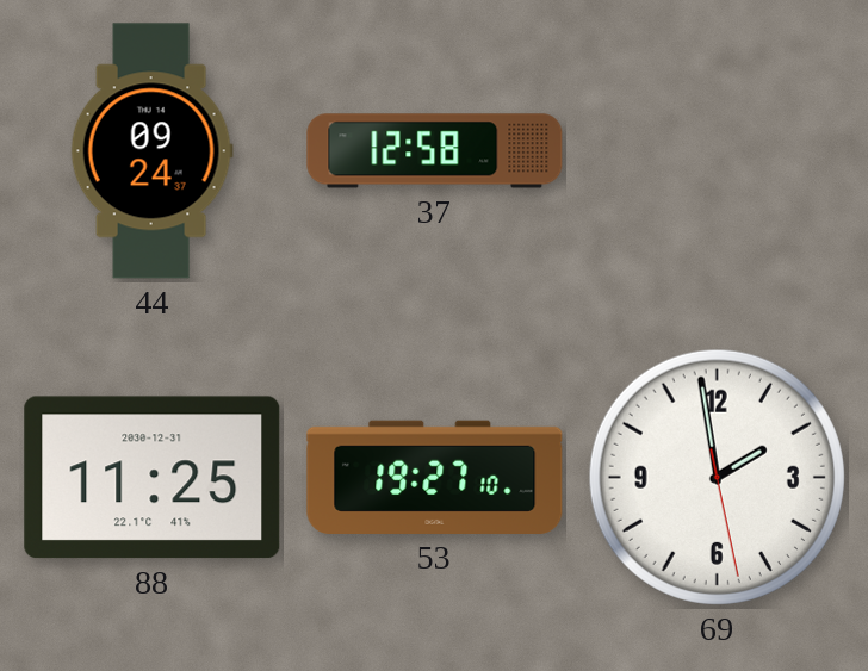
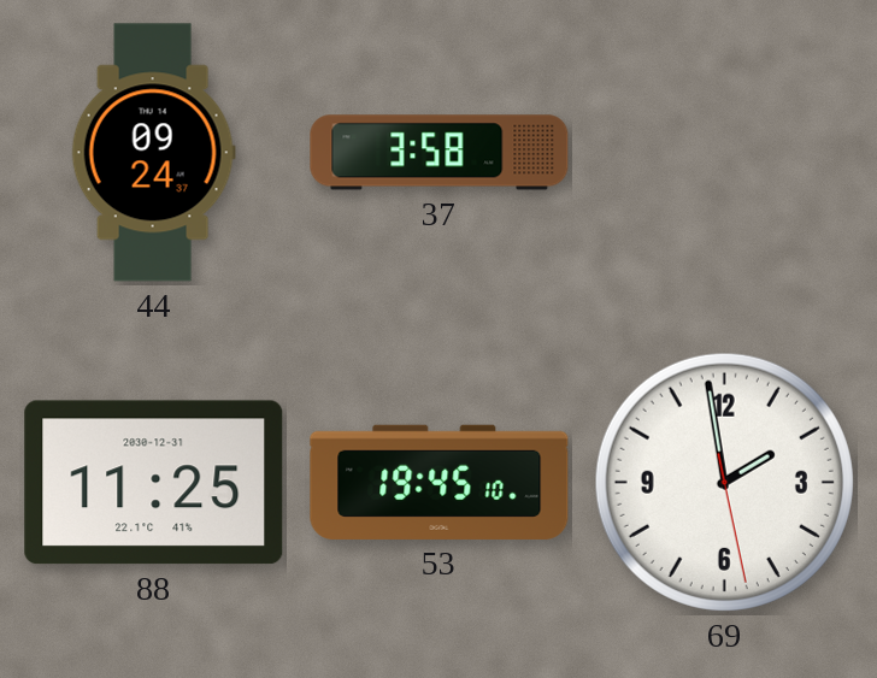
37: 12:58 -> 3:58 (440, 153)
53: 19:27 -> 19:45 (440, 482)
